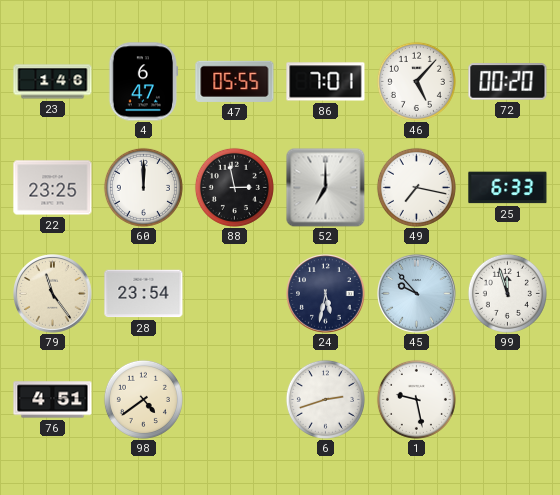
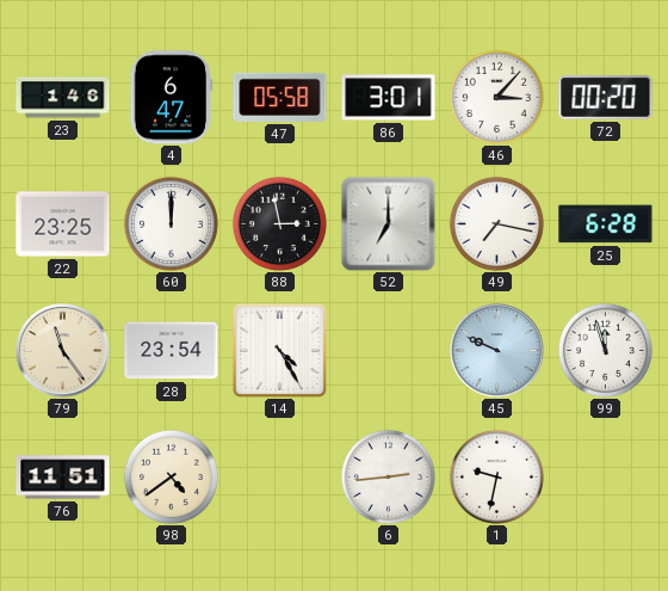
47: 05:55 -> 05:58 (280, 97)
86: 7:01 -> 3:01 (389, 98)
46: 5:07 -> 3:07 (496, 97)
25: 6:33 -> 6:28 (606, 224)
14: none -> 4:25 (279, 350)
24: 5:32 -> none (326, 294)
45: 9:53 -> 9:49 (497, 351)
76: 4:51 -> 11:51 (63, 478)
6: 2:42 -> 2:44 (388, 476)
1: 9:28 -> 9:32 (496, 476)
